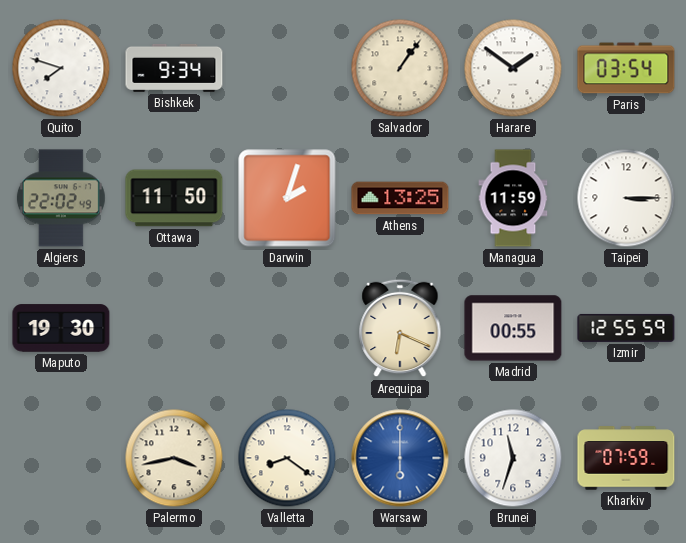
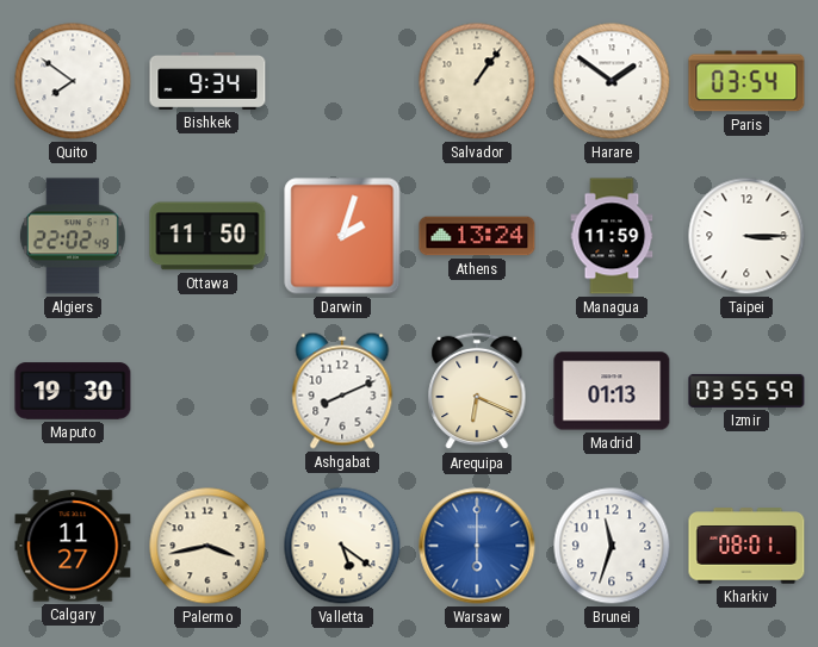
Quito: 7:48 -> 7:51 (73, 81)
Athens: 13:25 -> 13:24 (477, 236)
Ashgabat: none -> 8:11 (342, 391)
Madrid: 00:55 -> 01:13 (612, 391)
Izmir: 12:55 -> 03:55 (746, 391)
Calgary: none -> 11:27 (73, 546)
Valletta: 8:21 -> 5:21 (342, 546)
Kharkiv: 07:59 -> 08:01 (746, 546)
